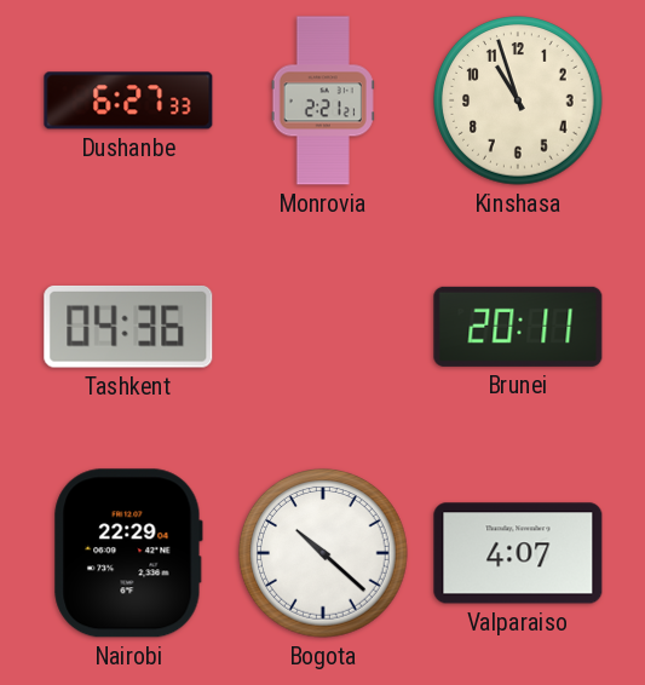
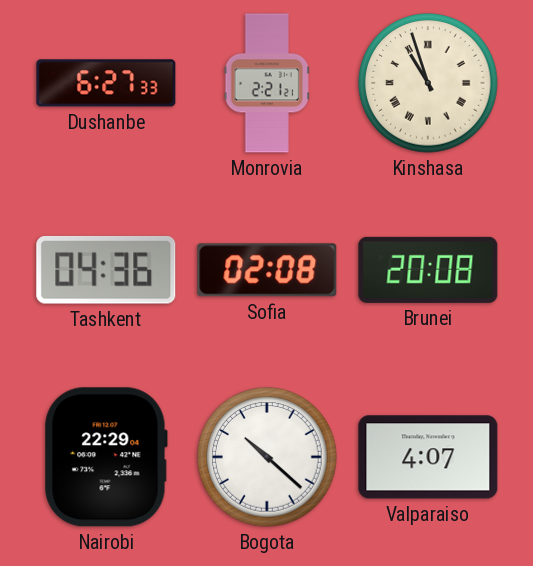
Kinshasa numerals: Arabic -> Roman (428, 83)
Sofia: none -> 02:08 (267, 270)
Brunei: 20:11 -> 20:08 (428, 270)
